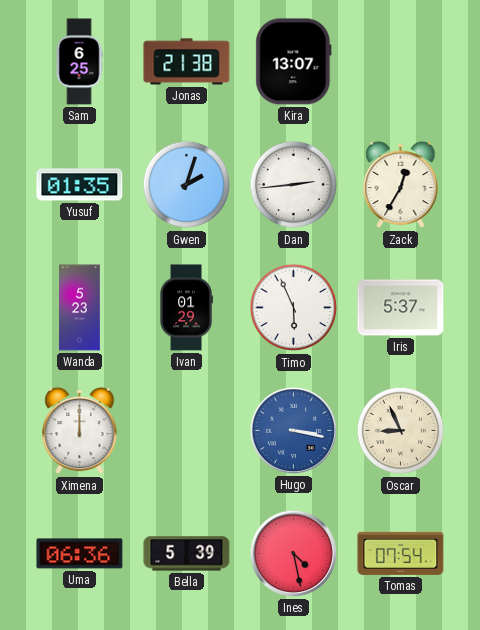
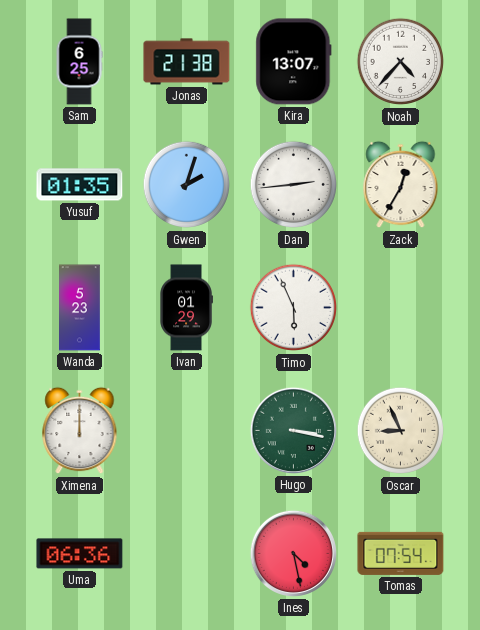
Noah: none -> 4:37 (401, 62)
Iris: 5:37 -> none (401, 308)
Hugo dial: blue -> green (293, 430)
Bella: 5:39 -> none (187, 554)
